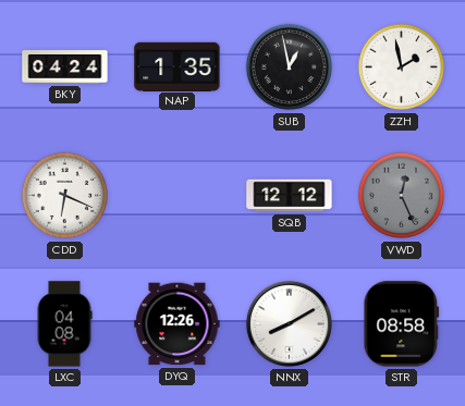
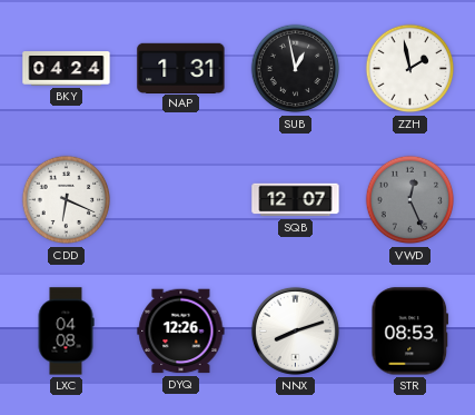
NAP: 1:35 -> 1:31 (181, 68)
SQB: 12:12 -> 12:07 (296, 200)
NNX: 8:10 -> 8:12 (295, 330)
STR: 08:58 -> 08:53 (410, 332)
